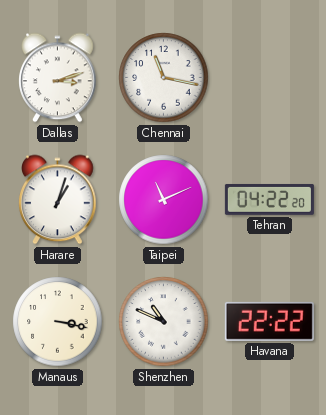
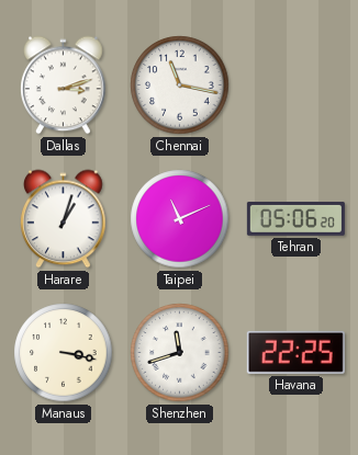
Tehran: 04:22 -> 05:06 (295, 218)
Shenzhen: 10:49 -> 11:42 (180, 353)
Havana: 22:22 -> 22:25 (295, 352)
